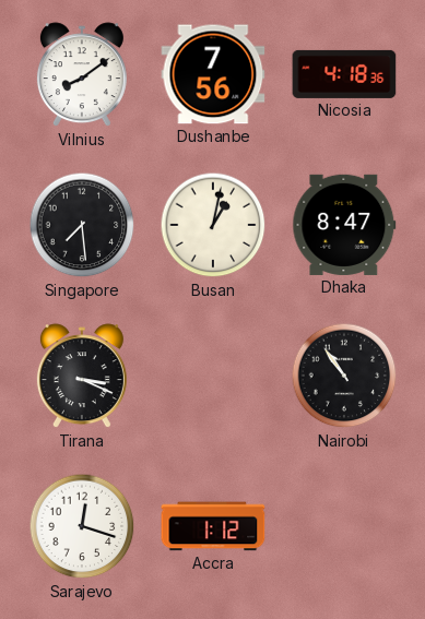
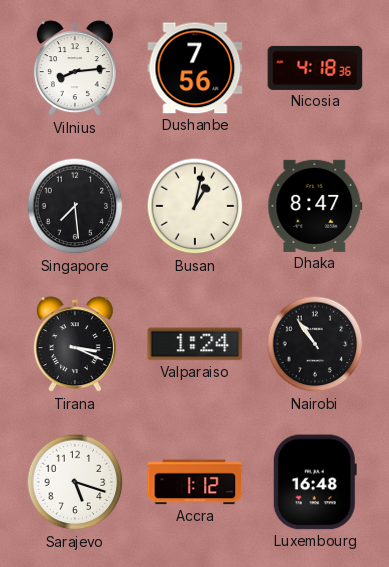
Vilnius: 8:09 -> 8:14 (75, 69)
Valparaiso: none -> 1:24 (195, 344)
Sarajevo: 12:18 -> 5:18 (75, 482)
Luxembourg: none -> 16:48 (315, 482)
